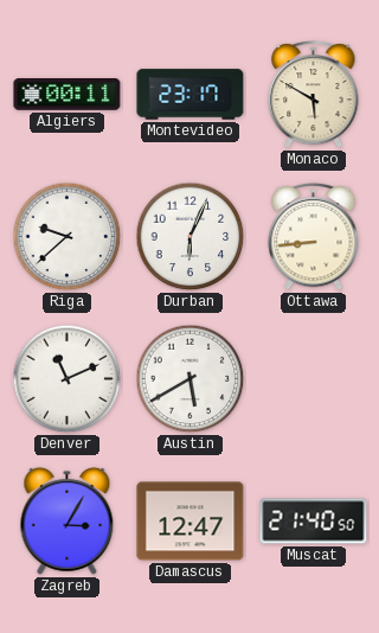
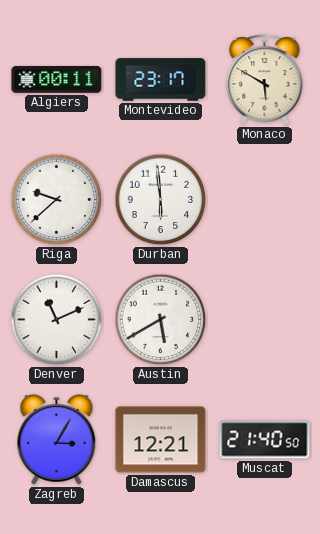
Durban: 6:04 -> 5:59 (161, 200)
Ottawa: 8:44 -> none (314, 236)
Damascus: 12:47 -> 12:21 (161, 440)
